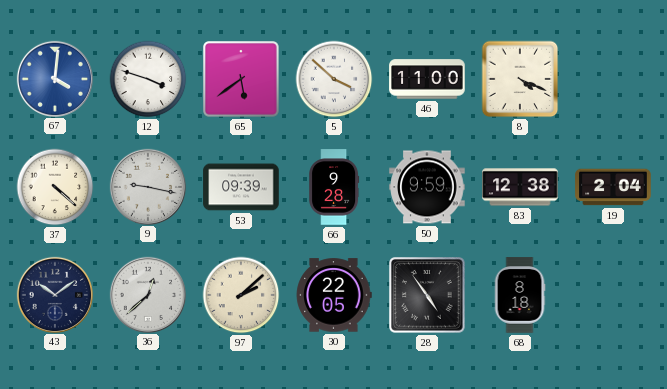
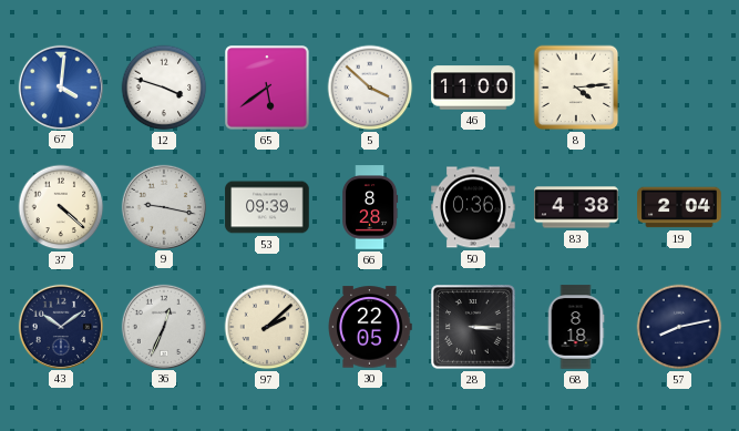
8: 4:19 -> 4:14 (576, 88)
66: 9:28 -> 8:28 (370, 207)
50: 9:59 -> 0:36 (473, 207)
83: 12:38 -> 4:38 (576, 207)
36: 12:38 -> 12:34 (163, 326)
28: 4:54 -> 3:15 (473, 327)
57: none -> 8:13 (679, 327)
